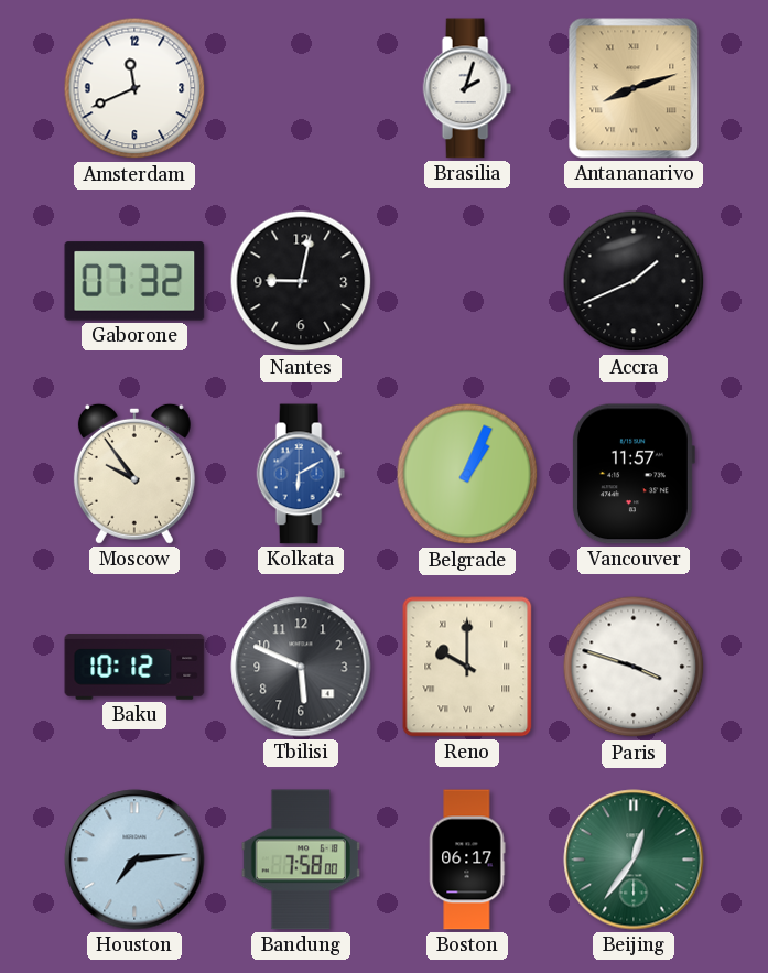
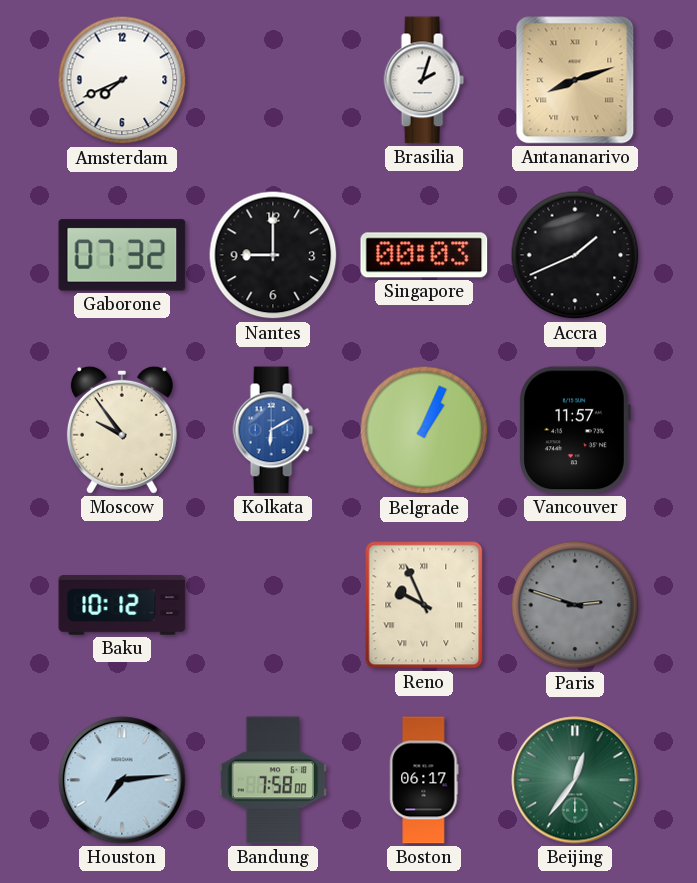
Amsterdam: 11:41 -> 7:41 (122, 80)
Nantes: 9:02 -> 9:00 (273, 255)
Singapore: none -> 00:03 (424, 255)
Tbilisi: 5:49 -> none (301, 667)
Reno: 10:00 -> 9:56 (424, 605)
Paris: 3:48 -> 2:48 (575, 605)
Paris dial: white -> grey (575, 605)
